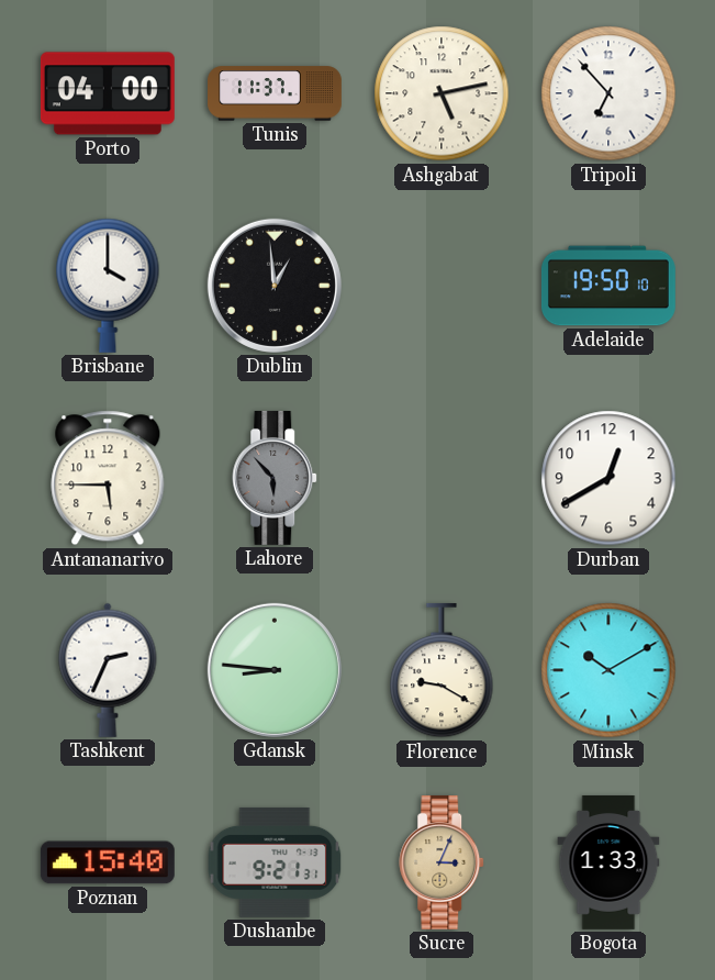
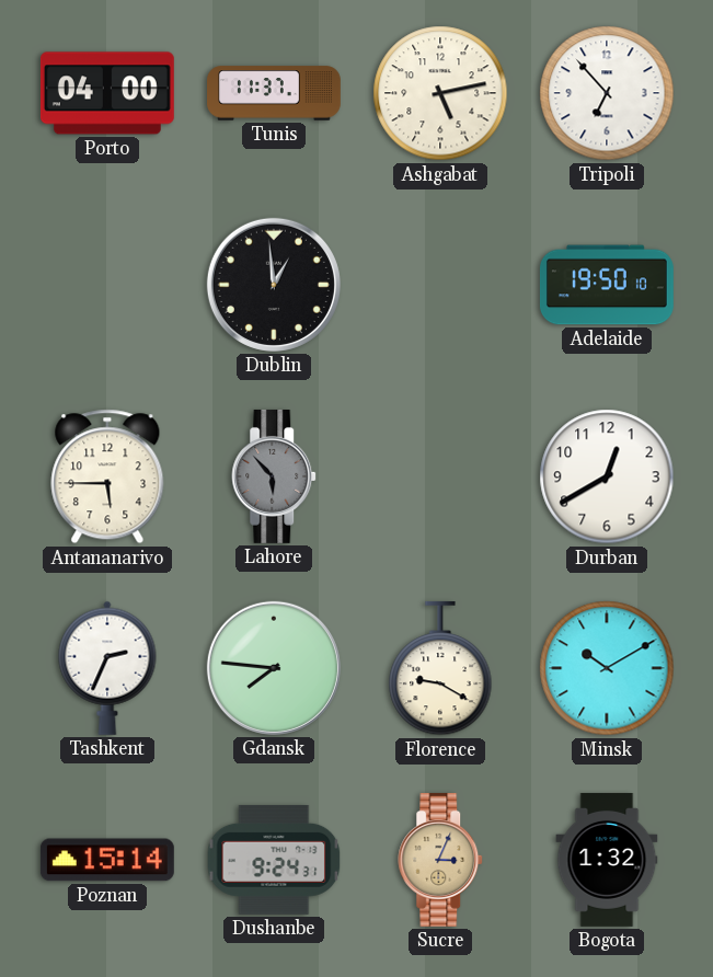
Brisbane: 4:00 -> none (108, 286)
Gdansk: 8:46 -> 7:46 (274, 668)
Poznan: 15:40 -> 15:14 (107, 860)
Dushanbe: 9:21 -> 9:24 (274, 860)
Bogota: 1:33 -> 1:32 (607, 860)
